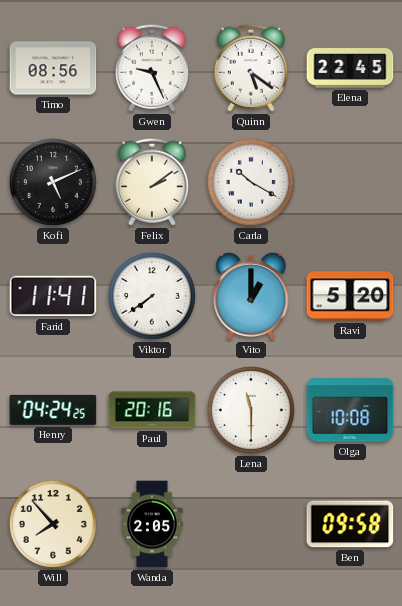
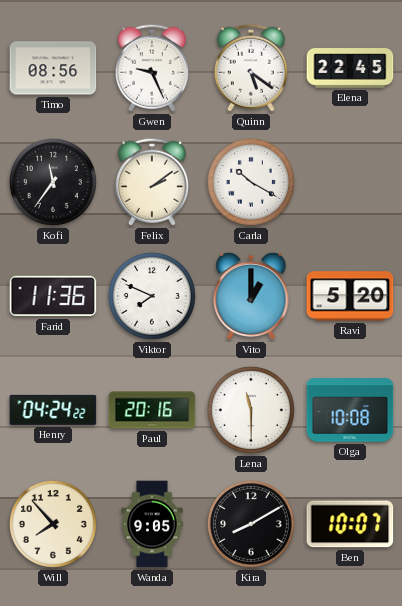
Kofi: 5:11 -> 11:36 (53, 182)
Farid: 11:41 -> 11:36 (53, 296)
Viktor: 7:39 -> 7:49 (152, 296)
Henry: 04:24:25 -> 04:24:22 (53, 410)
Wanda: 2:05 -> 9:05 (152, 524)
Kira: none -> 8:10 (251, 524)
Ben: 09:58 -> 10:07 (350, 524)
